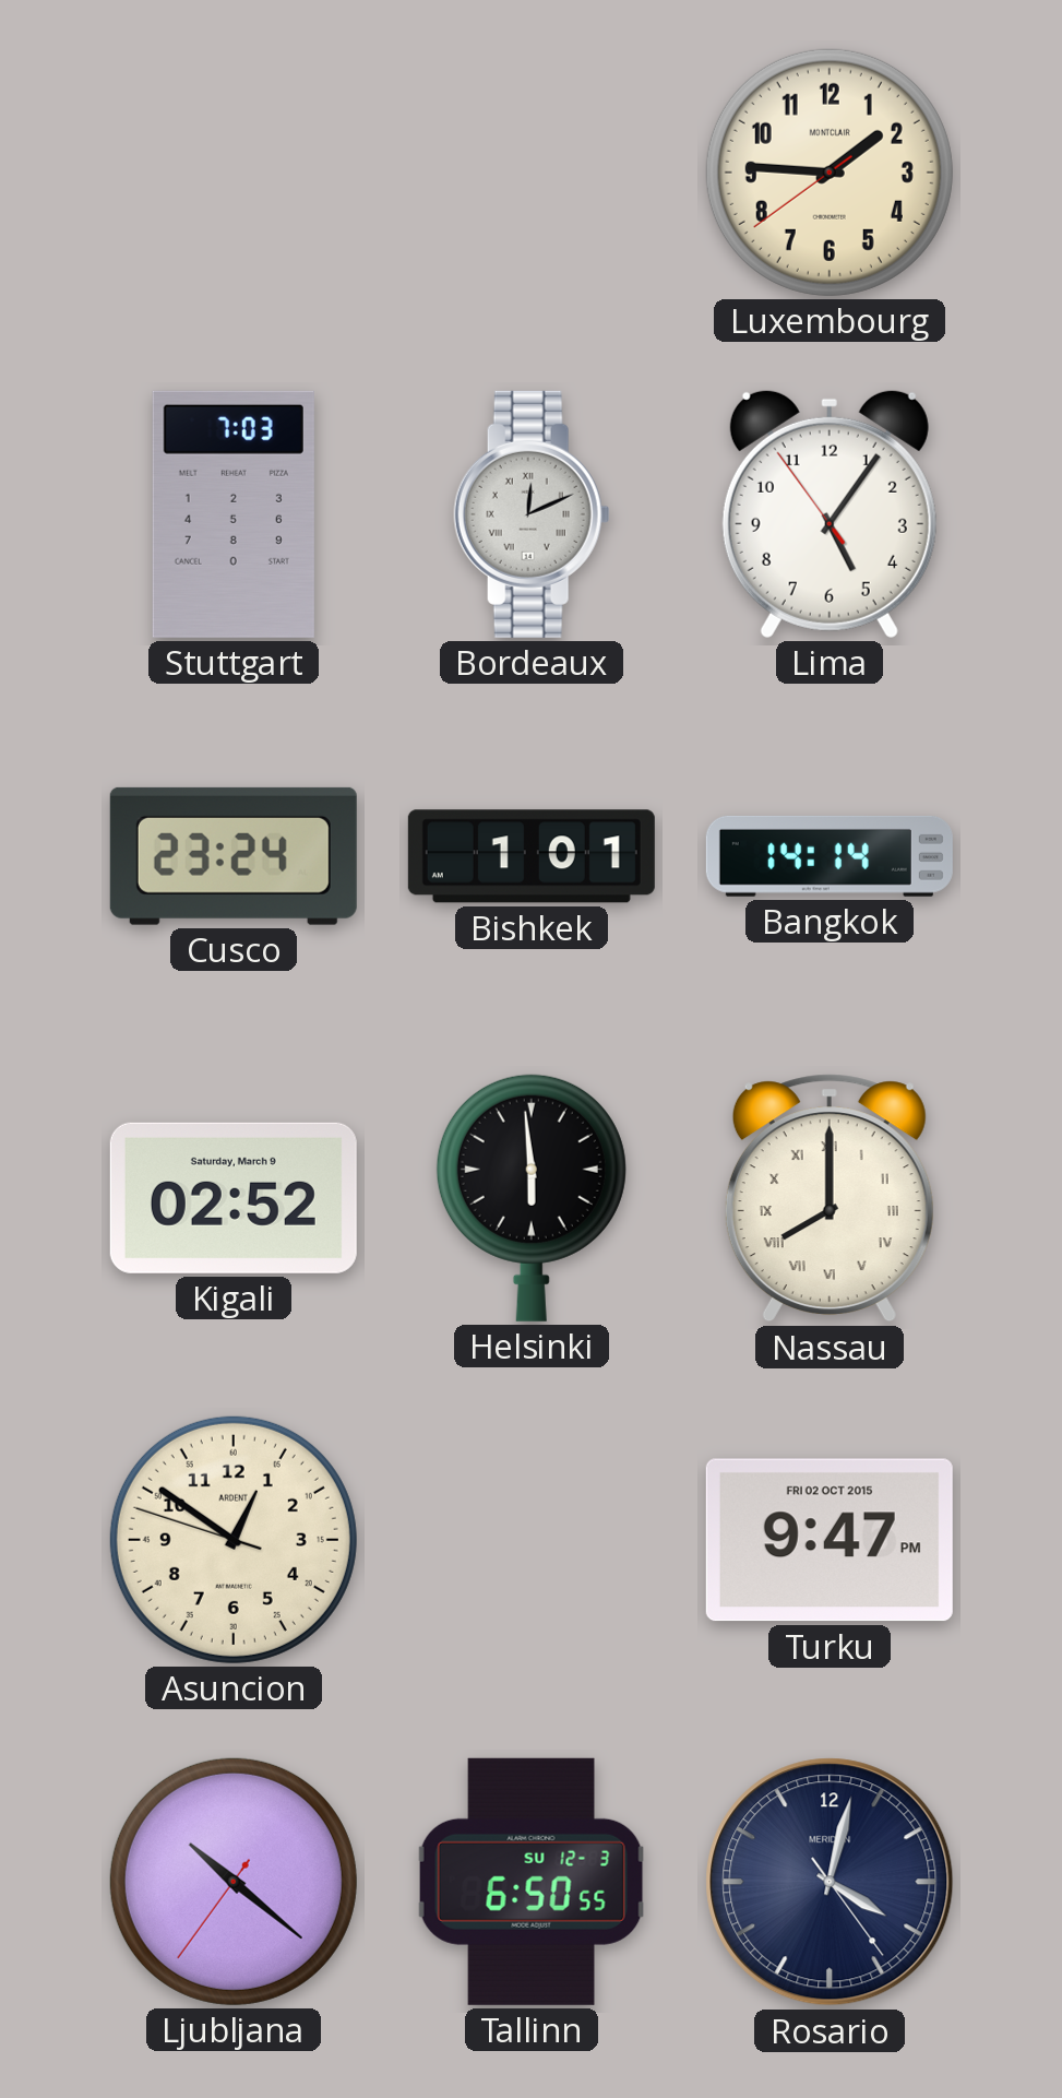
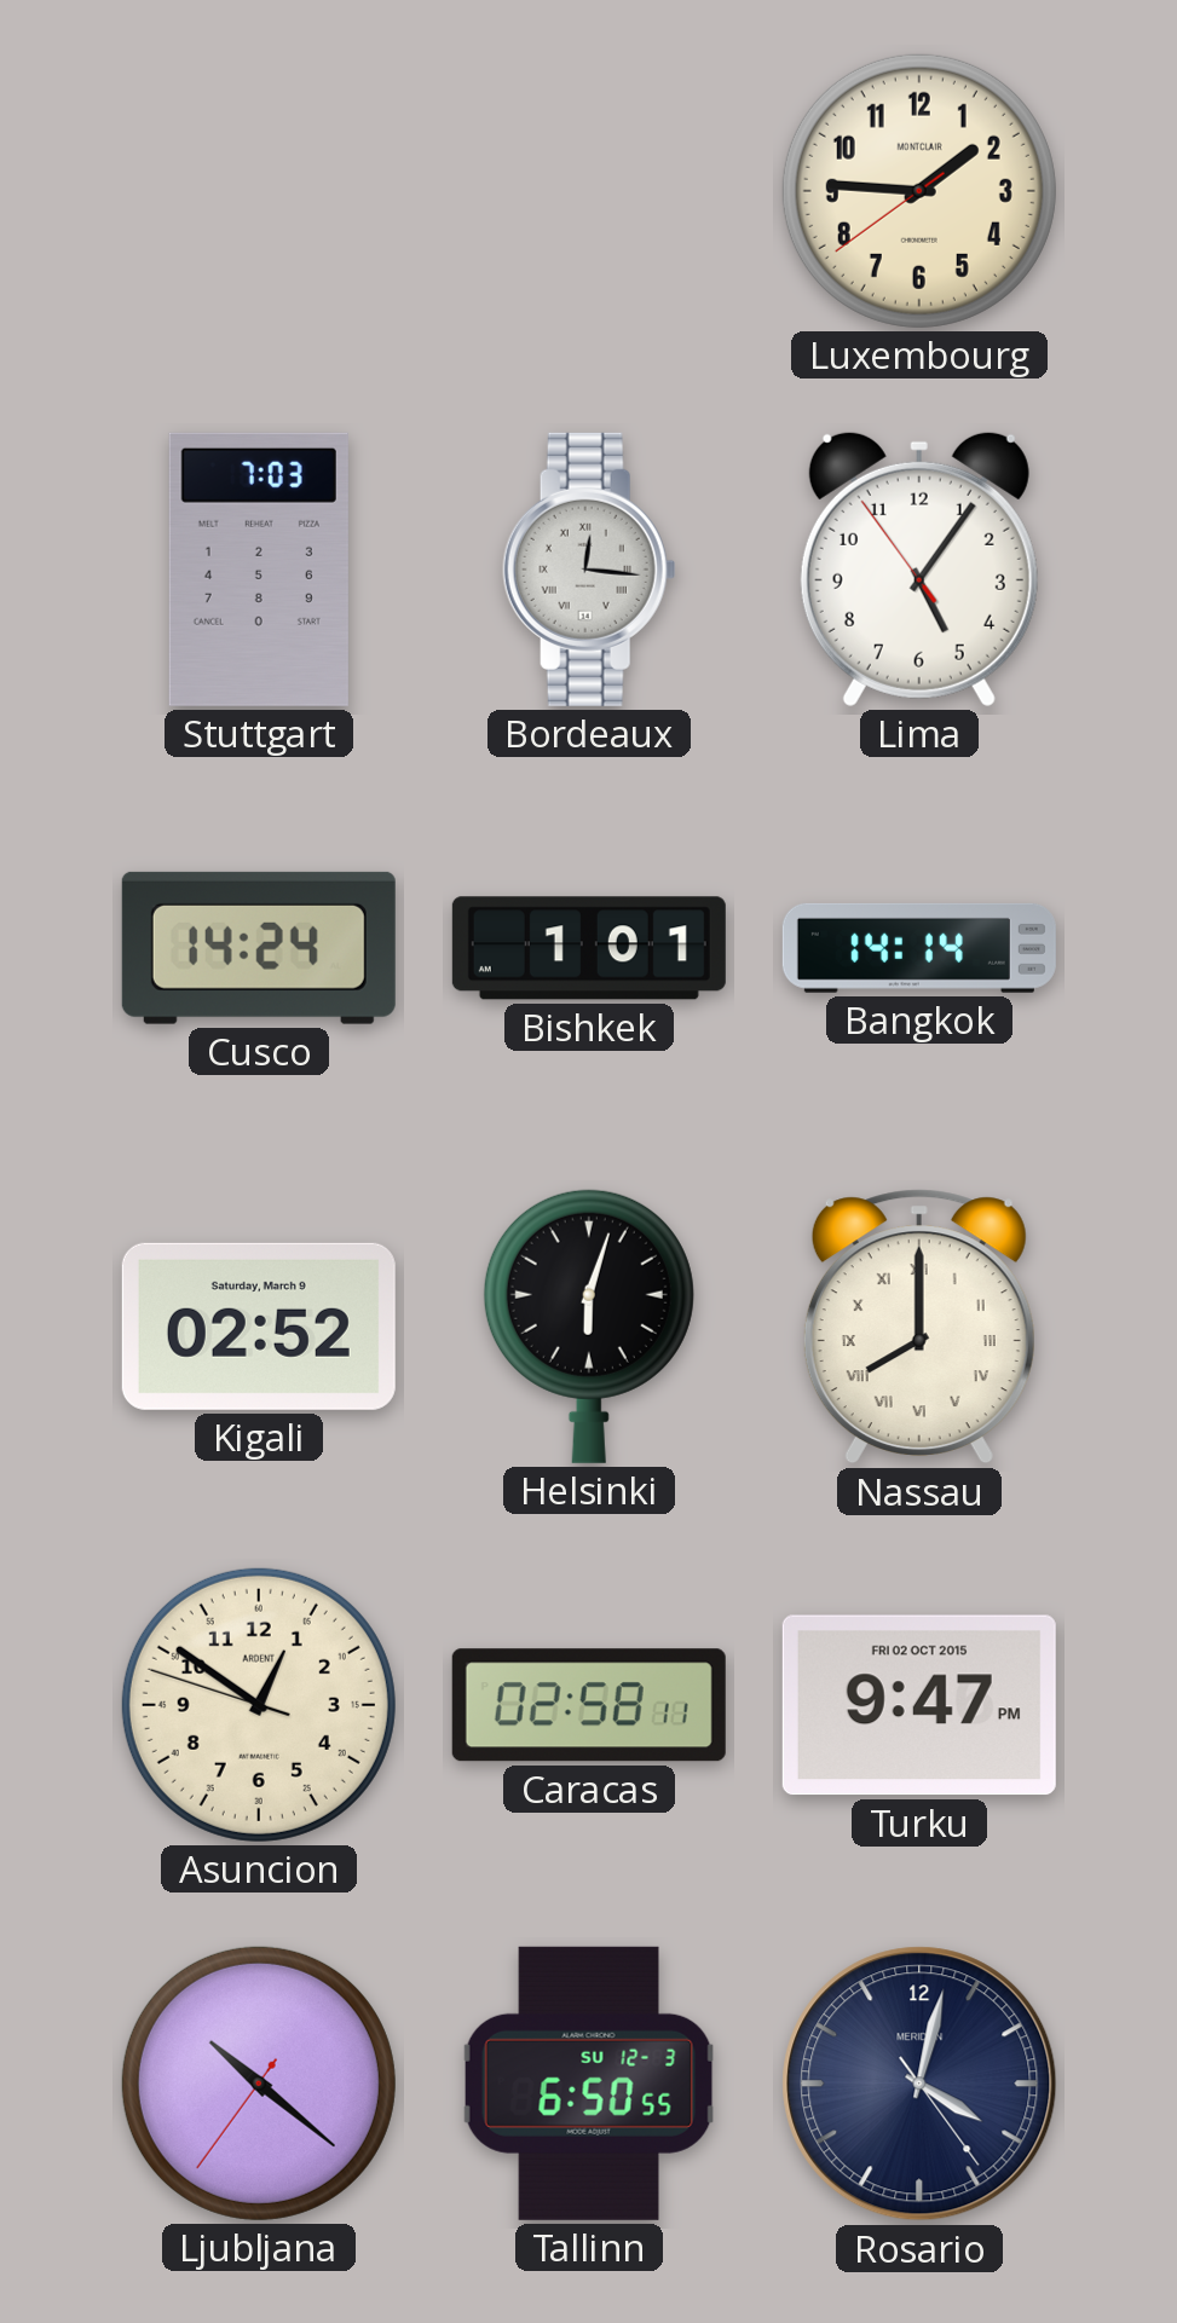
Bordeaux: 12:11 -> 12:16 (589, 570)
Cusco: 23:24 -> 14:24 (259, 948)
Helsinki: 5:59 -> 6:03 (589, 1327)
Caracas: none -> 02:58 (589, 1705)
